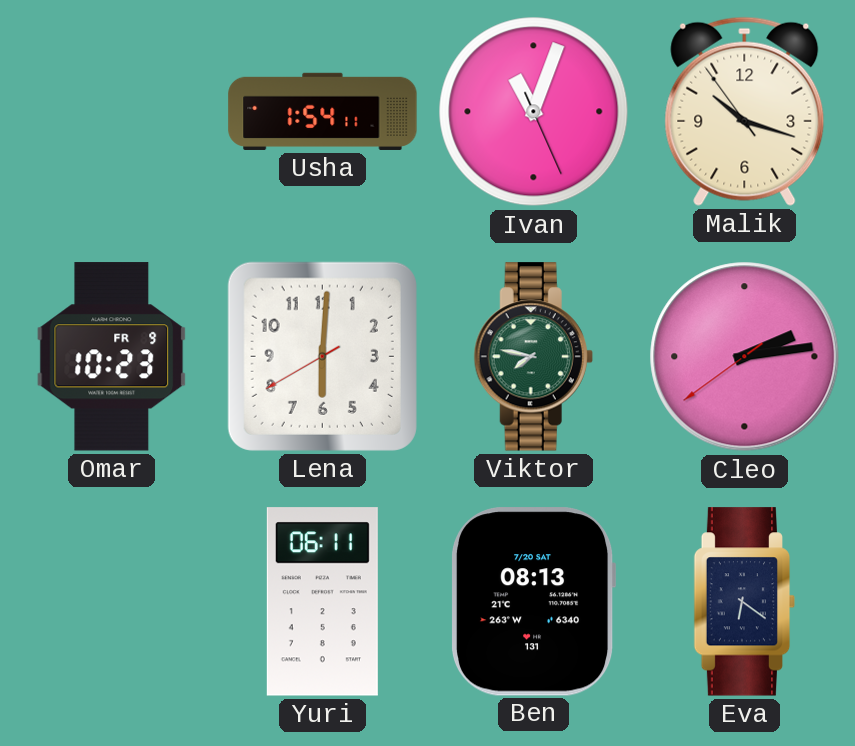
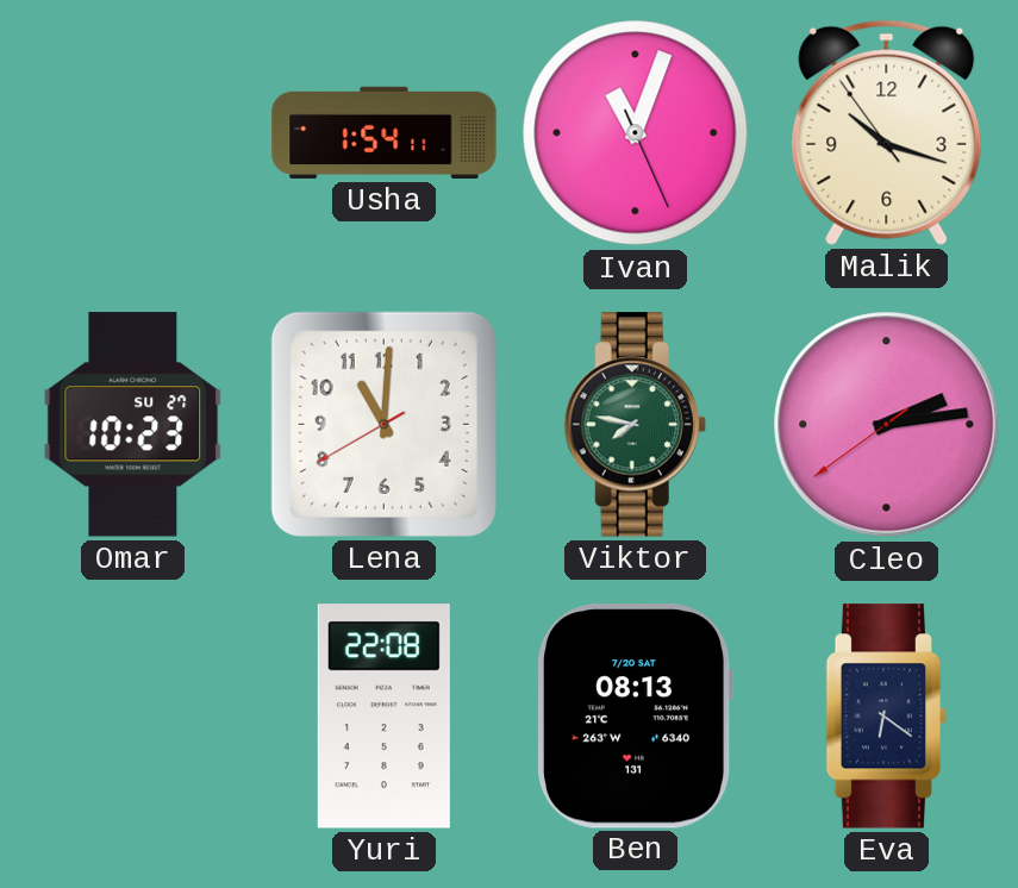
Omar date: FR 9 -> SU 27 (133, 425)
Lena: 6:00 -> 11:00 (383, 424)
Yuri: 06:11 -> 22:08 (383, 717)
